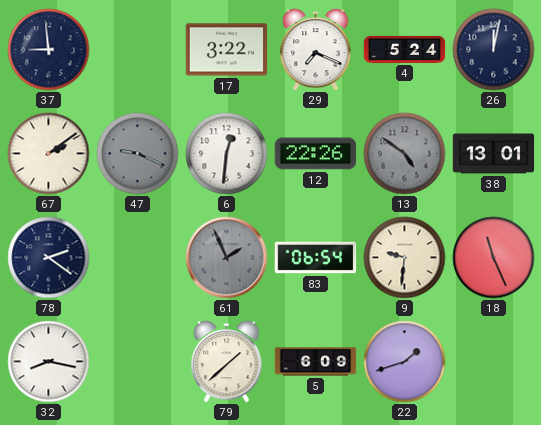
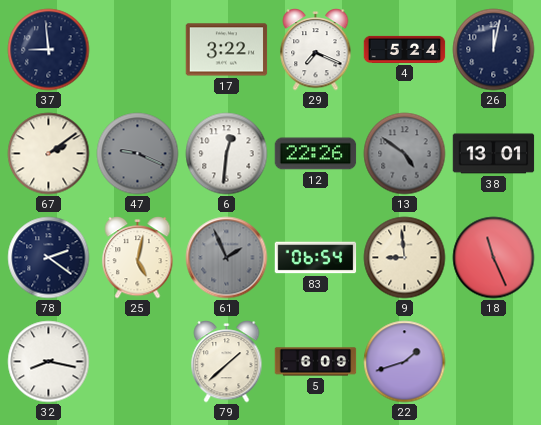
25: none -> 5:02 (138, 258)
9: 9:31 -> 8:59 (405, 258)
